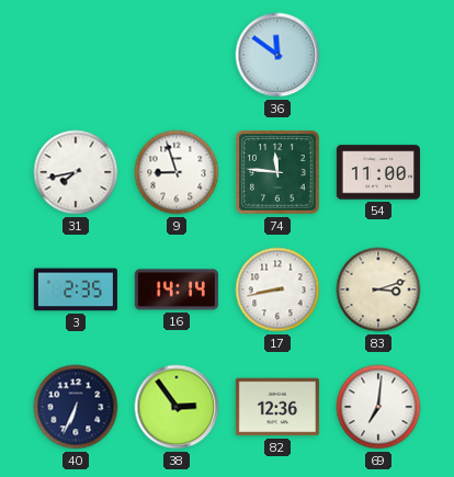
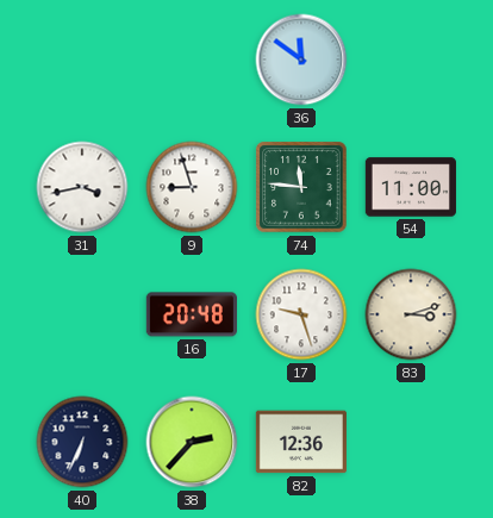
31: 7:43 -> 3:43 (82, 187)
3: 2:35 -> none (76, 289)
16: 14:14 -> 20:48 (192, 314)
17: 8:43 -> 9:27 (301, 314)
38: 2:54 -> 2:37 (192, 442)
69: 7:01 -> none (378, 407)
